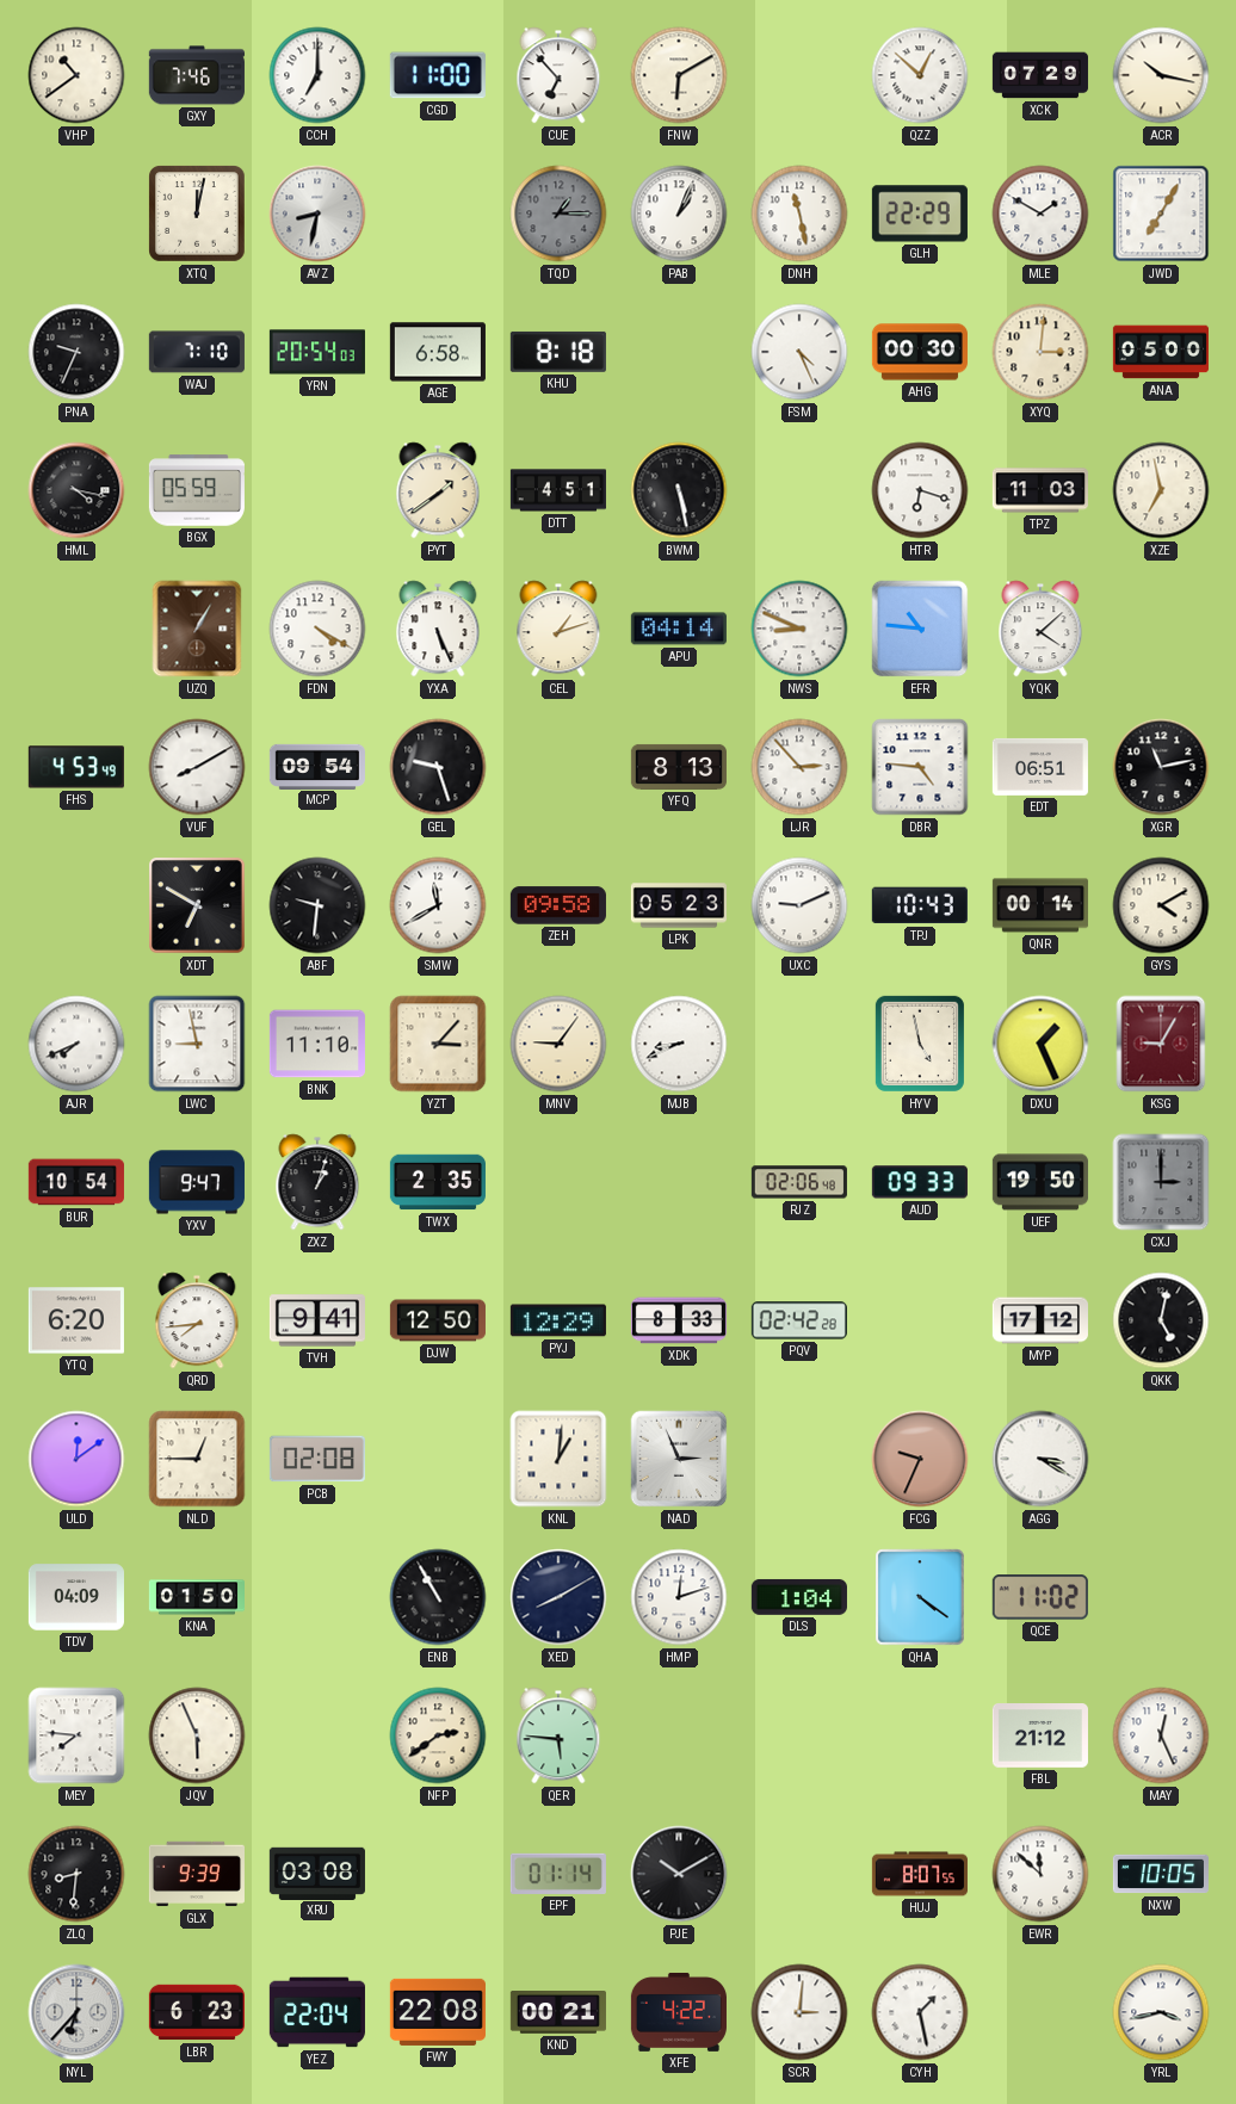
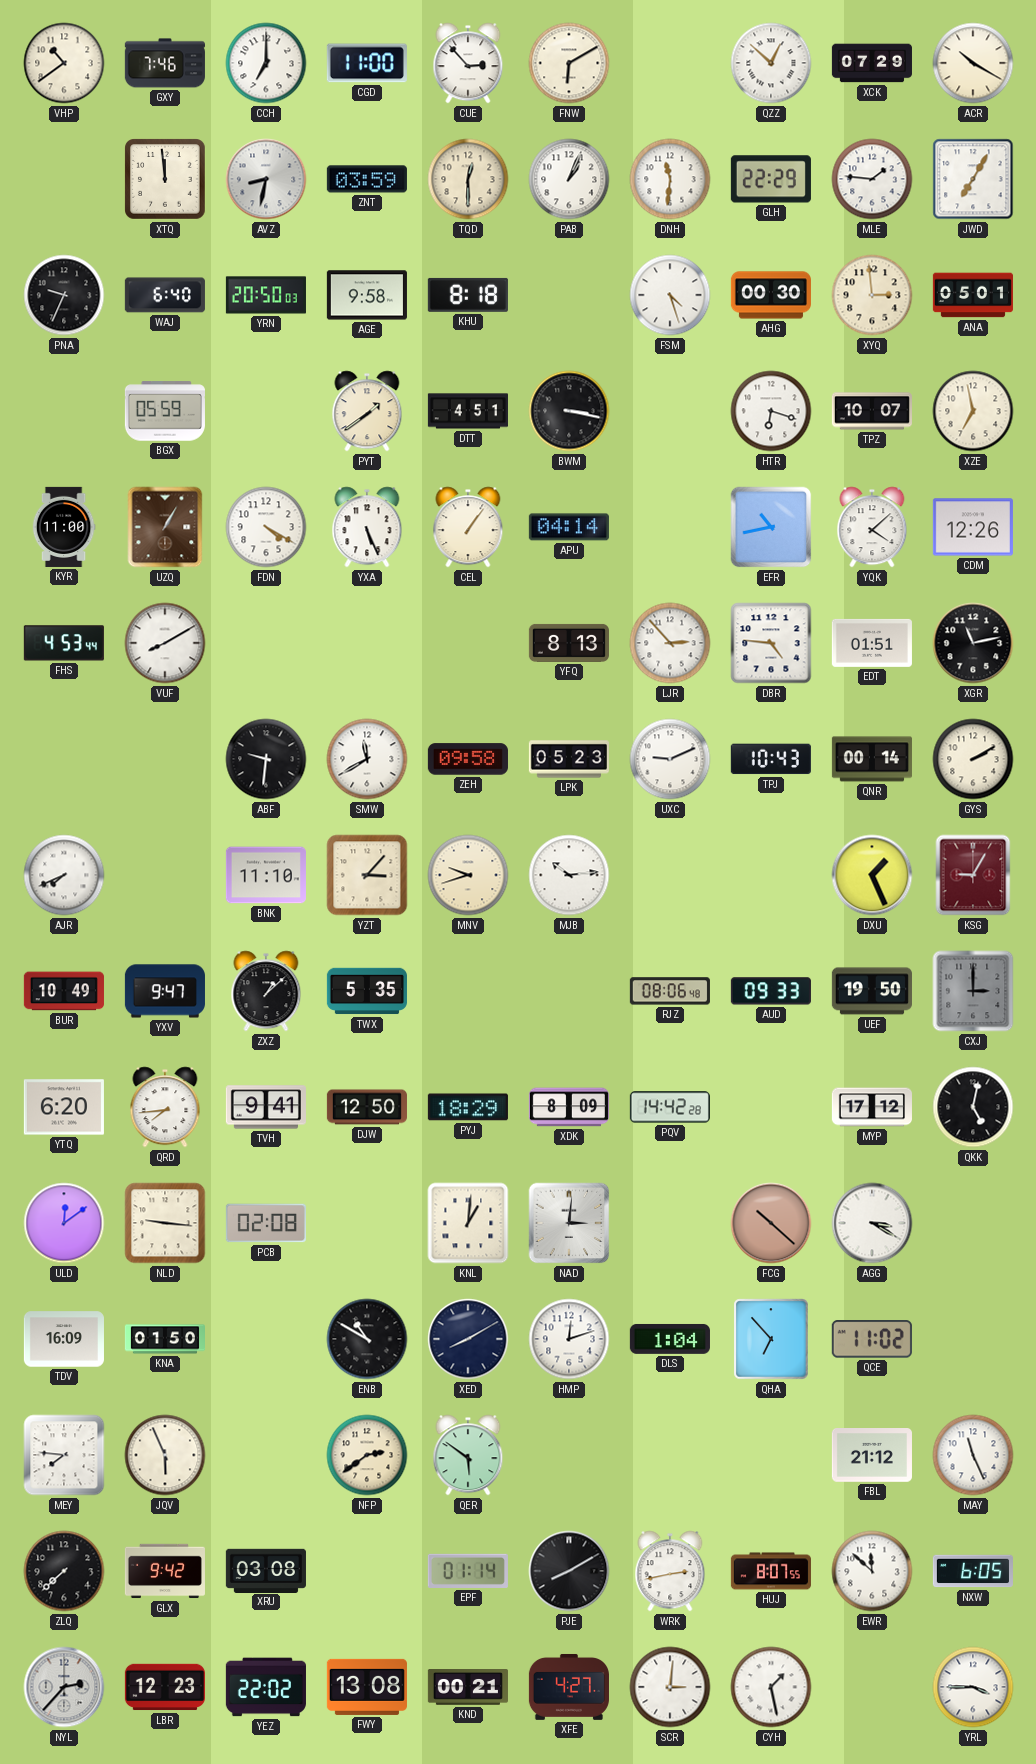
CUE: 6:53 -> 2:53 (468, 63)
ACR: 10:17 -> 10:20 (973, 63)
XTQ: 12:02 -> 11:59 (166, 180)
ZNT: none -> 03:59 (367, 179)
TQD: 1:15 -> 12:30 (468, 179)
TQD dial: grey -> cream (468, 179)
DNH: 11:28 -> 11:31 (670, 179)
MLE: 1:50 -> 1:46 (872, 179)
WAJ: 7:10 -> 6:40 (165, 295)
YRN: 20:54 -> 20:50 (266, 295)
AGE: 6:58 -> 9:58 (367, 295)
FSM: 4:26 -> 4:27 (670, 295)
XYQ: 3:01 -> 2:59 (872, 295)
ANA: 05:00 -> 05:01 (973, 295)
HML: 4:17 -> none (76, 490)
BWM: 5:28 -> 3:17 (569, 411)
TPZ: 11:03 -> 10:07 (872, 411)
KYR: none -> 11:00 (64, 527)
CEL: 1:12 -> 1:06 (468, 527)
NWS: 8:49 -> none (799, 629)
EFR: 10:46 -> 10:43 (771, 527)
CDM: none -> 12:26 (973, 527)
FHS: 4:53:49 -> 4:53:44 (64, 643)
MCP: 09:54 -> none (317, 766)
GEL: 9:27 -> none (438, 767)
EDT: 06:51 -> 01:51 (872, 643)
XDT: 6:50 -> none (197, 905)
GYS: 4:10 -> 2:10 (973, 759)
LWC: 8:58 -> none (197, 1044)
MNV: 9:06 -> 9:42 (468, 875)
MJB: 8:41 -> 10:14 (569, 875)
HYV: 4:58 -> none (920, 1044)
BUR: 10:54 -> 10:49 (64, 991)
ZXZ: 1:03 -> 1:08 (266, 991)
TWX: 2:35 -> 5:35 (367, 991)
RJZ: 02:06 -> 08:06 (670, 991)
PYJ: 12:29 -> 18:29 (468, 1107)
XDK: 8:33 -> 8:09 (569, 1107)
PQV: 02:42 -> 14:42 (670, 1107)
NLD: 12:45 -> 9:16 (165, 1223)
NAD: 2:56 -> 3:01 (569, 1223)
FCG: 9:34 -> 10:22 (771, 1223)
TDV: 04:09 -> 16:09 (64, 1339)
ENB: 10:55 -> 10:50 (367, 1339)
QHA: 4:21 -> 6:53 (771, 1339)
QER: 5:46 -> 5:51 (468, 1455)
MAY: 12:26 -> 11:26 (973, 1455)
ZLQ: 8:31 -> 7:38 (64, 1571)
GLX: 9:39 -> 9:42 (165, 1571)
PJE: 10:10 -> 8:10 (569, 1571)
WRK: none -> 2:43 (670, 1571)
NXW: 10:05 -> 6:05 (973, 1571)
NYL: 6:37 -> 2:37 (64, 1687)
LBR: 6:23 -> 12:23 (165, 1687)
YEZ: 22:04 -> 22:02 (266, 1687)
FWY: 22:08 -> 13:08 (367, 1687)
XFE: 4:22 -> 4:27 (569, 1687)
YRL: 3:43 -> 3:45 (973, 1687)
